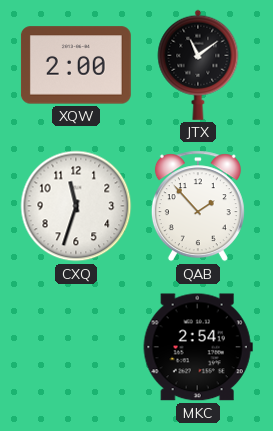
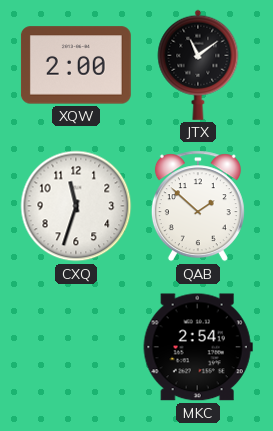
QAB: 1:53 -> 1:52 (198, 206)
